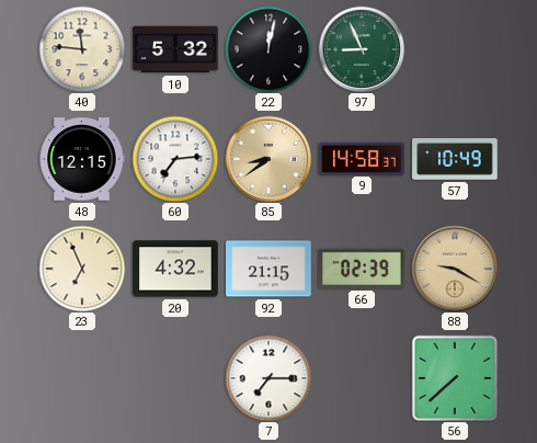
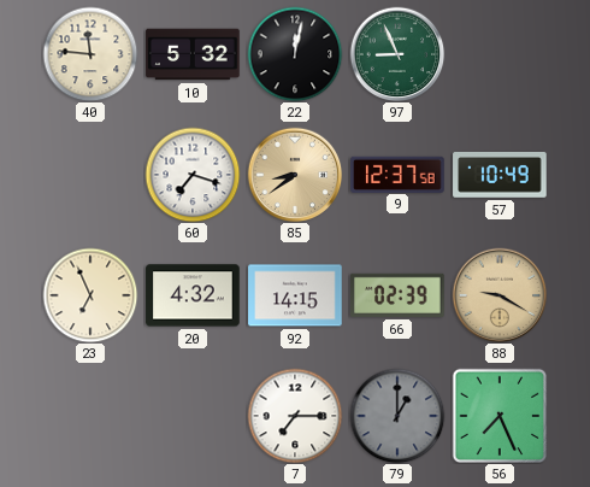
48: 12:15 -> none (82, 159)
60: 7:14 -> 7:18 (193, 175)
9: 14:58 -> 12:37 (397, 174)
92: 21:15 -> 14:15 (295, 295)
79: none -> 1:00 (397, 416)
56: 7:38 -> 7:26 (500, 416)
